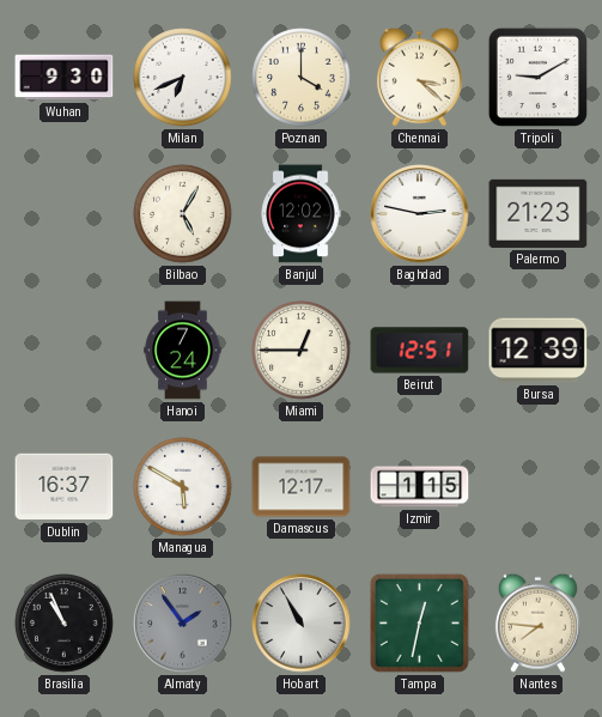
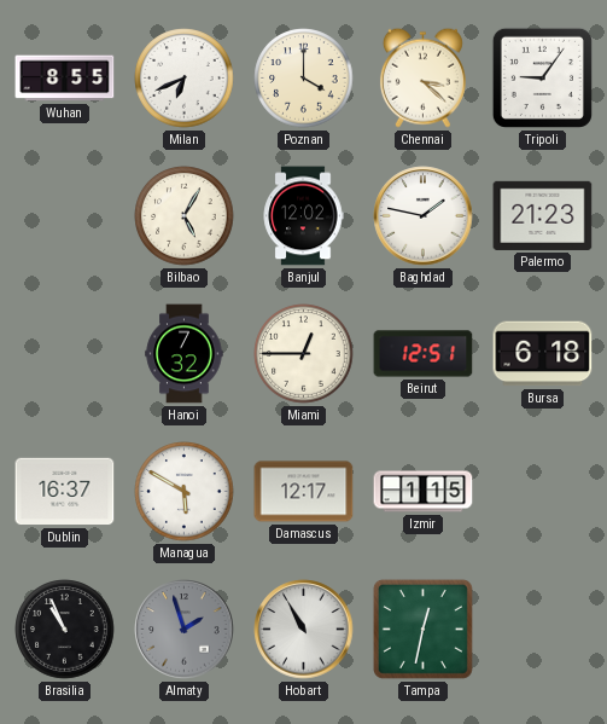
Wuhan: 9:30 -> 8:55 (65, 79)
Tripoli: 9:10 -> 9:06 (542, 77)
Baghdad: 2:47 -> 1:47 (424, 216)
Hanoi: 7:24 -> 7:32 (185, 354)
Bursa: 12:39 -> 6:18 (543, 354)
Almaty: 1:54 -> 1:57 (185, 630)
Nantes: 7:46 -> none (537, 622)
